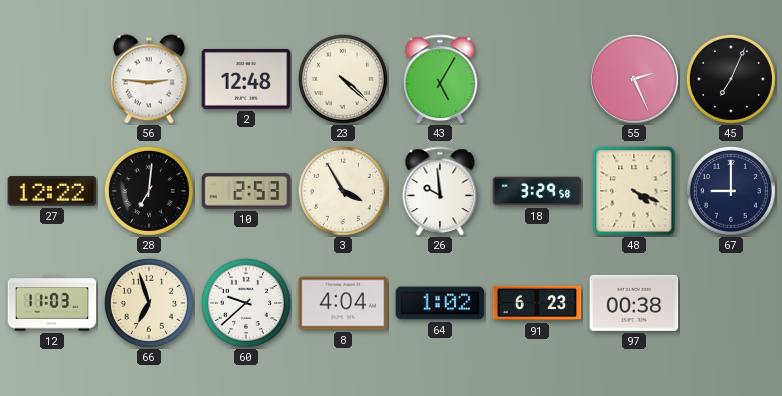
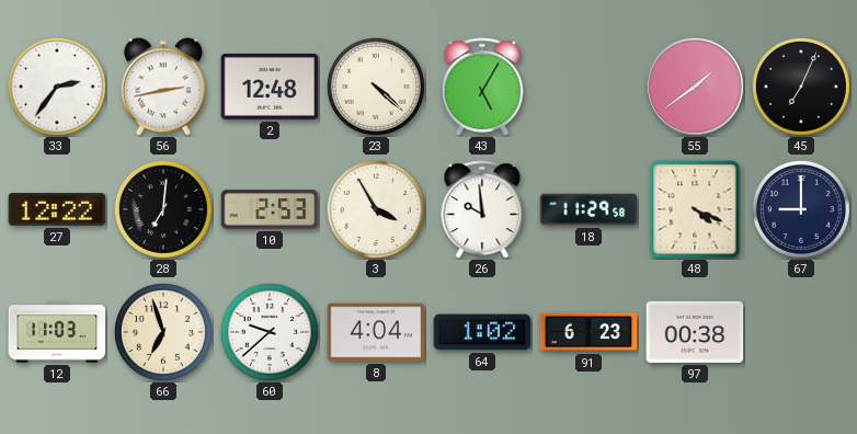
33: none -> 2:36 (57, 87)
56: 2:46 -> 2:43 (163, 87)
55: 2:26 -> 1:39 (695, 87)
18: 3:29 -> 11:29 (589, 209)
